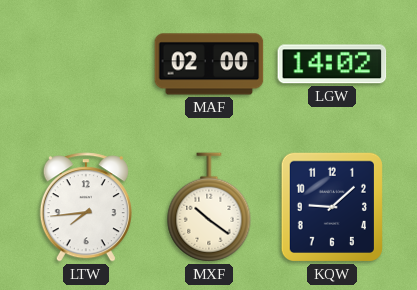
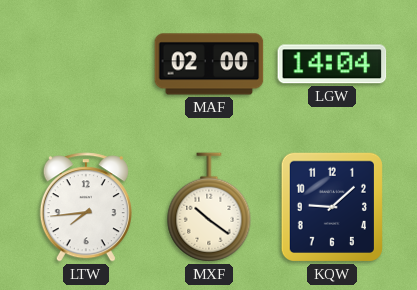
LGW: 14:02 -> 14:04 (332, 64)
